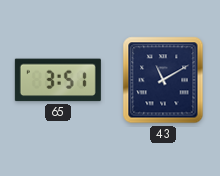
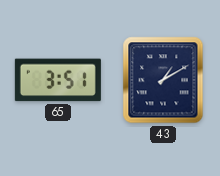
43: 11:10 -> 1:10 (163, 80)
